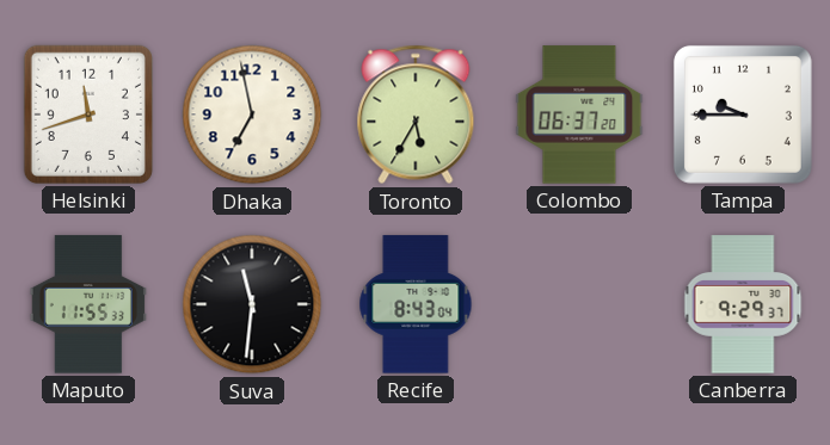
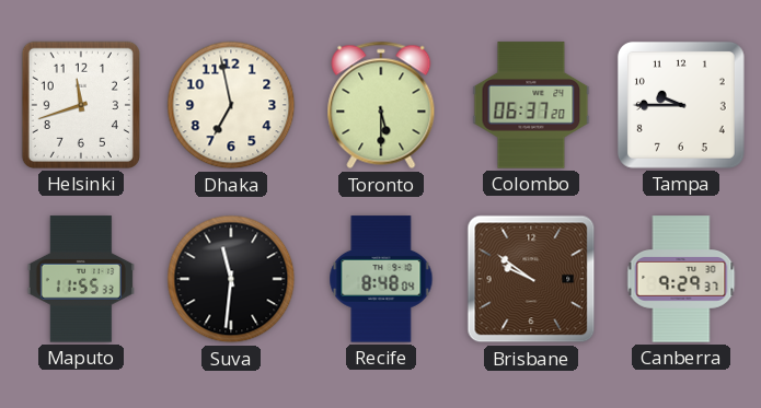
Toronto: 5:35 -> 5:30 (381, 105)
Recife: 8:43 -> 8:48 (381, 279)
Brisbane: none -> 9:51 (531, 279)
